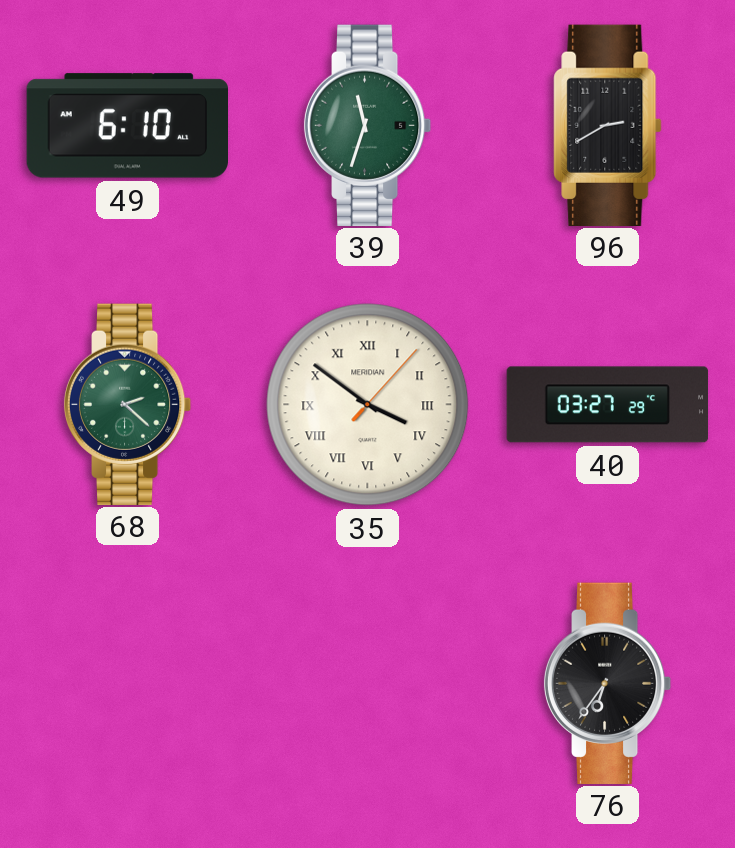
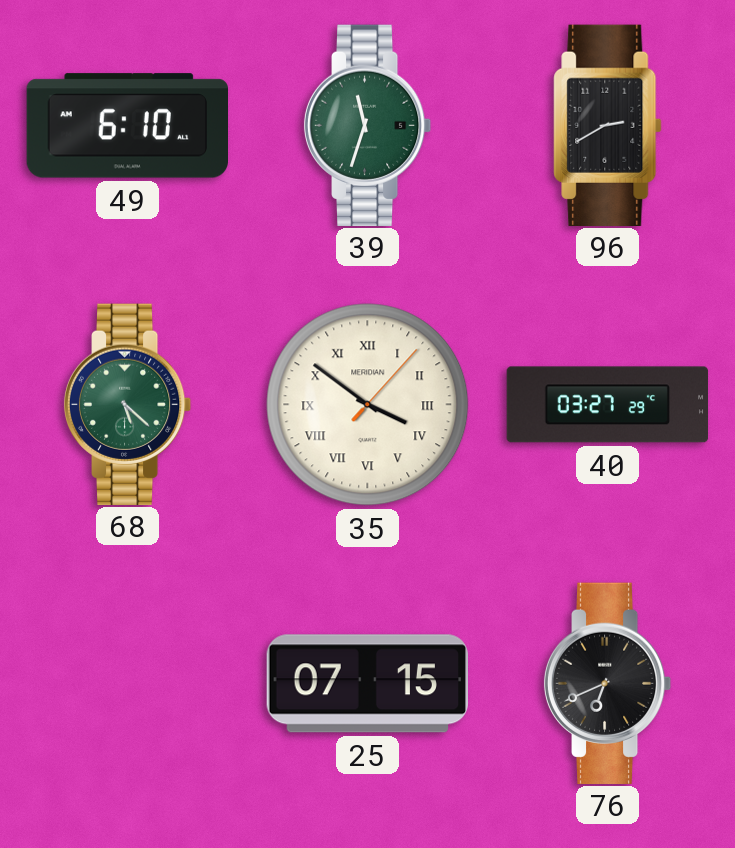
68: 2:22 -> 5:22 (128, 404)
25: none -> 07:15 (367, 684)
76: 6:36 -> 6:41 (608, 683)
